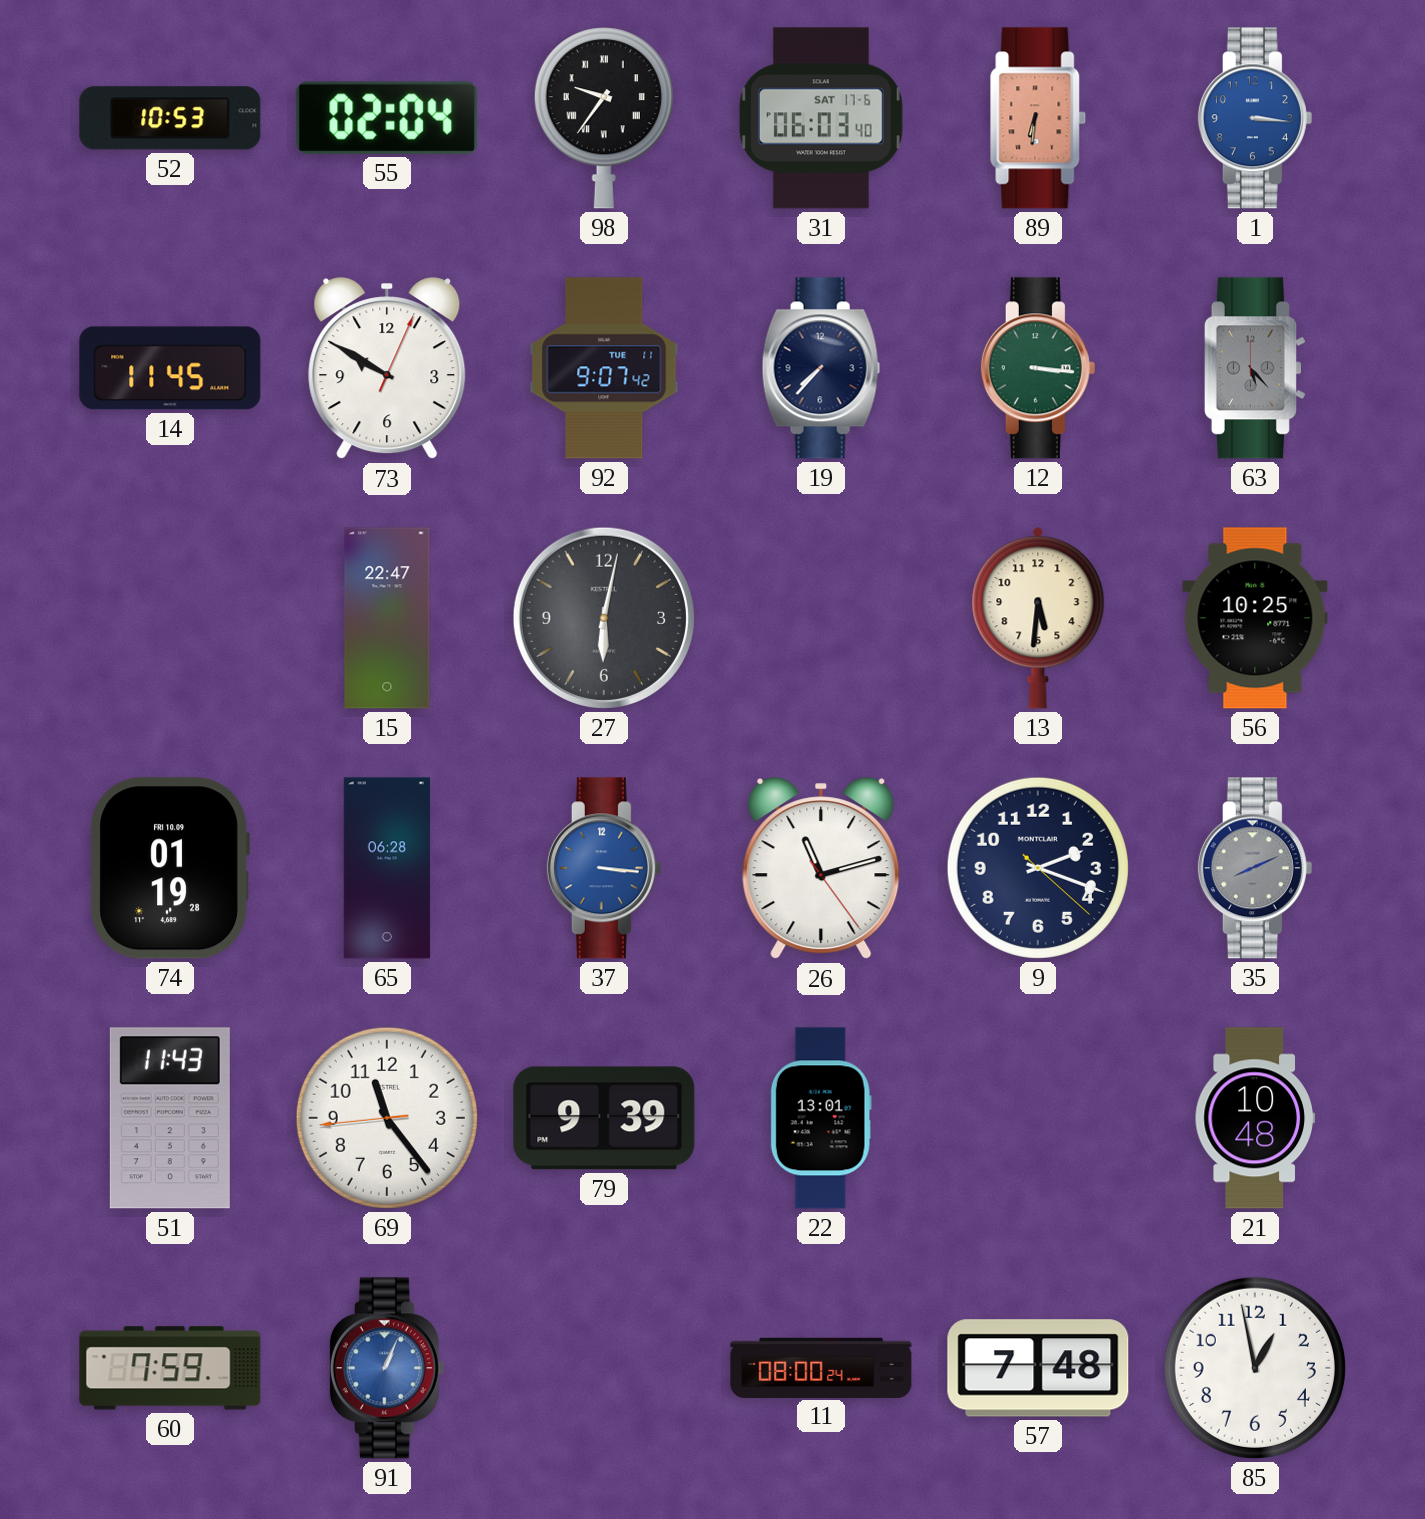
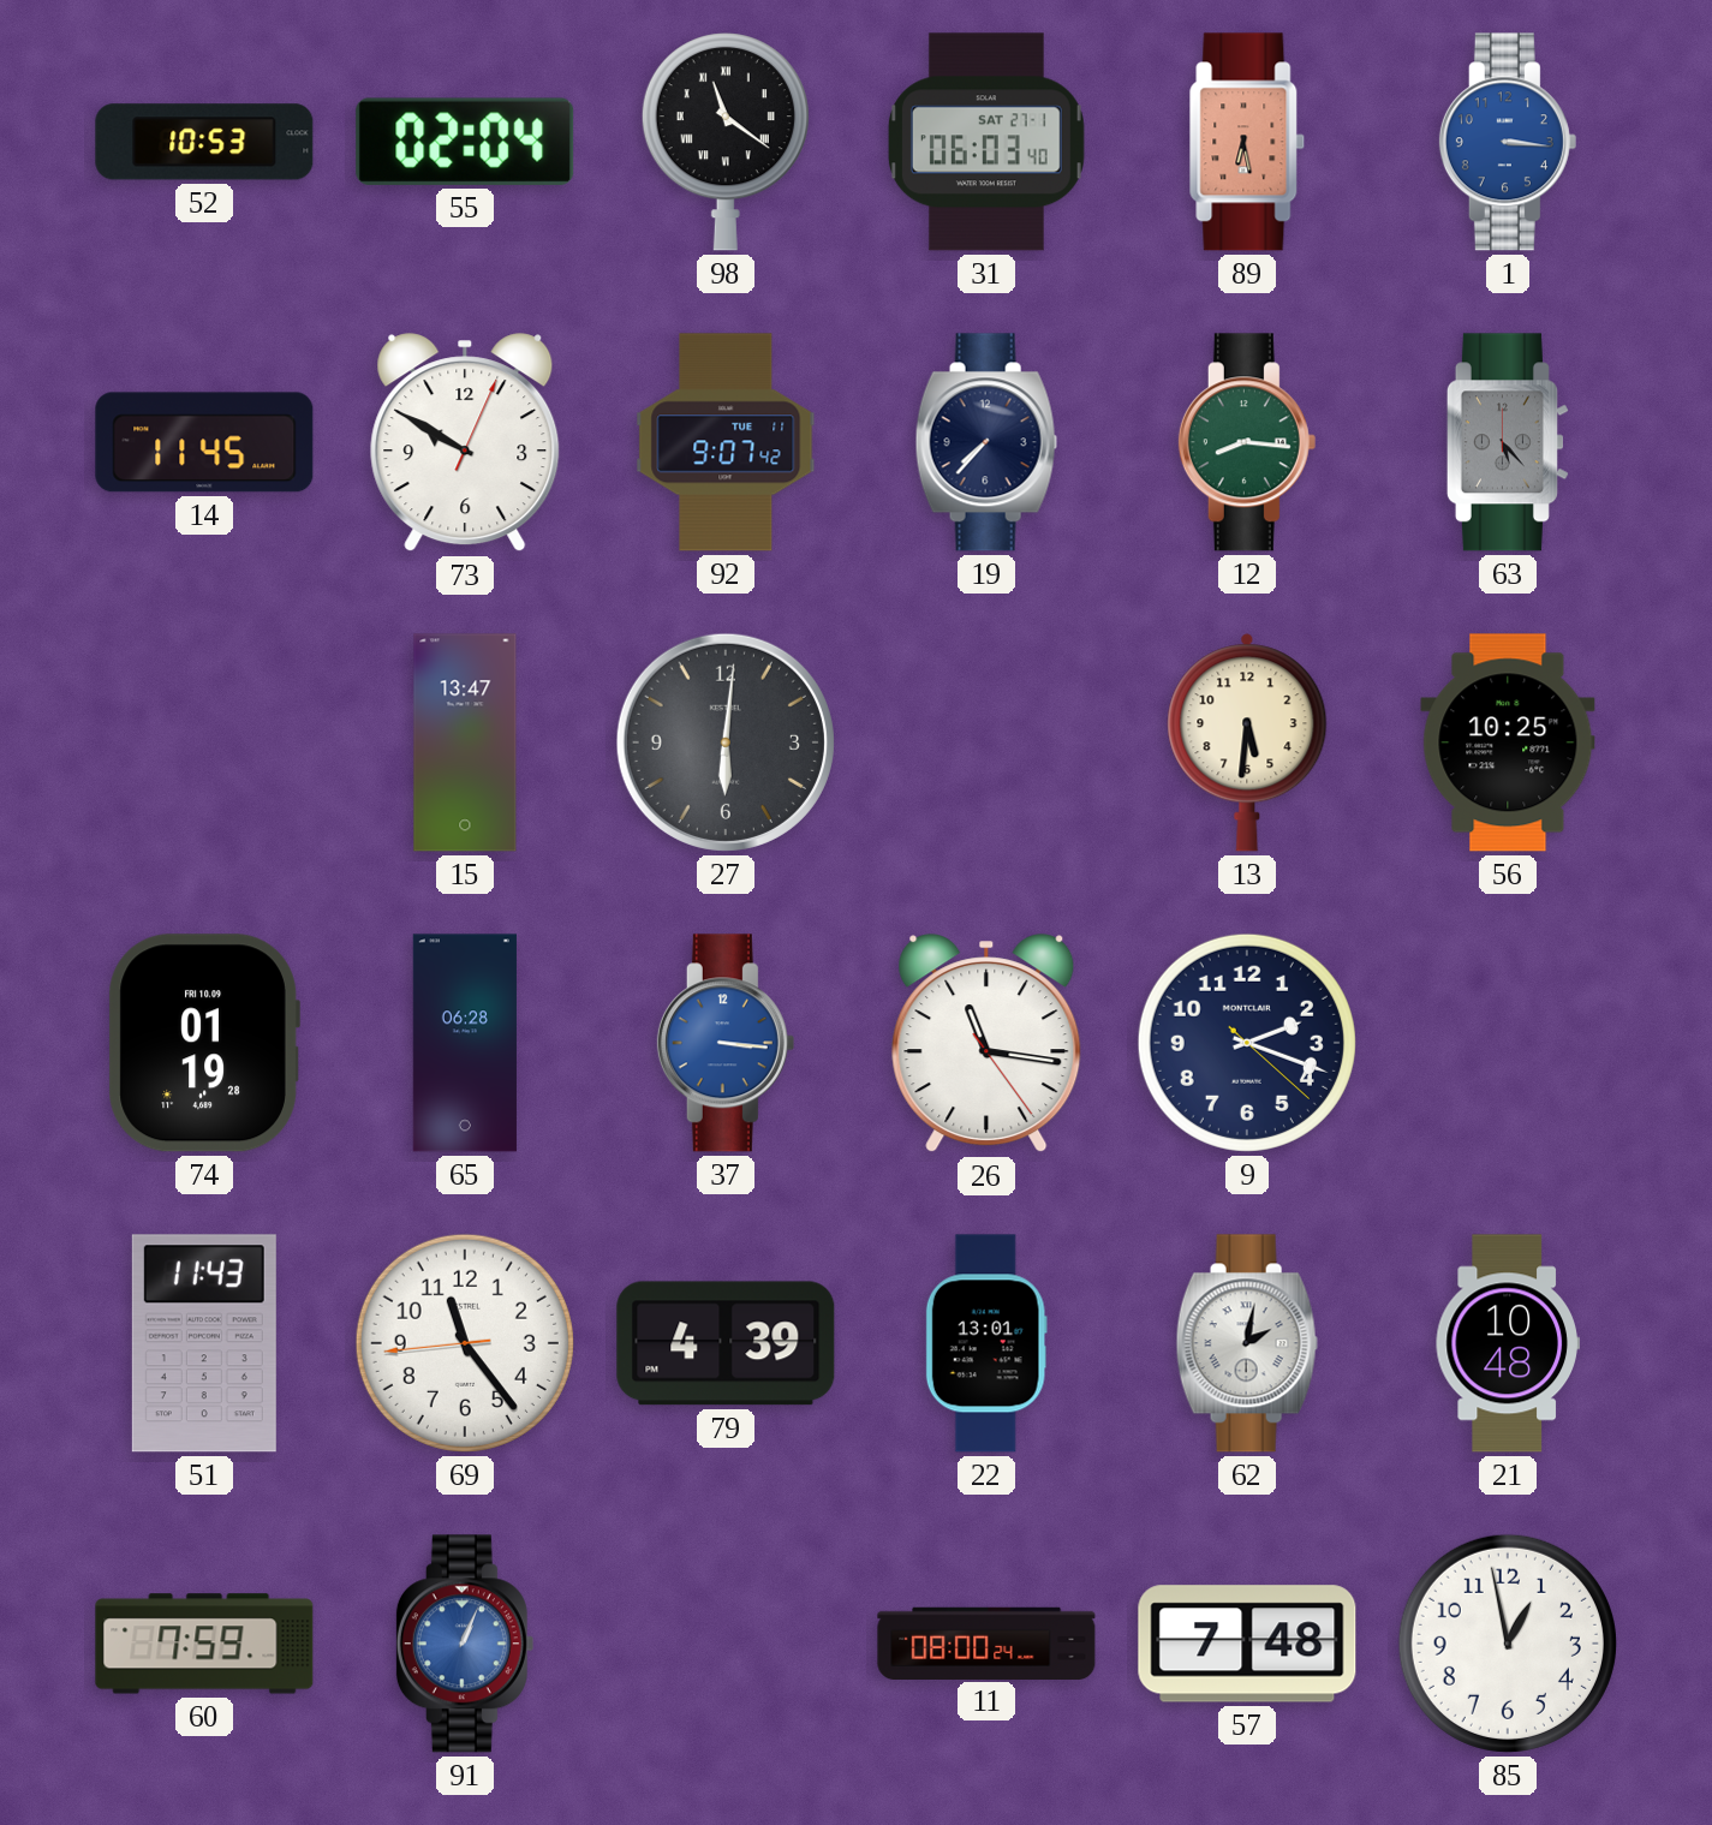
98: 9:36 -> 11:21 (726, 142)
31 date: SAT 17-6 -> SAT 27-1 (986, 142)
89: 6:31 -> 6:28 (1247, 142)
12: 3:16 -> 8:16 (1247, 442)
15: 22:47 -> 13:47 (465, 742)
27: 6:02 -> 6:01 (726, 742)
26: 11:12 -> 11:16 (986, 1044)
35: 8:11 -> none (1255, 868)
79: 9:39 -> 4:39 (726, 1343)
62: none -> 2:02 (1247, 1343)
